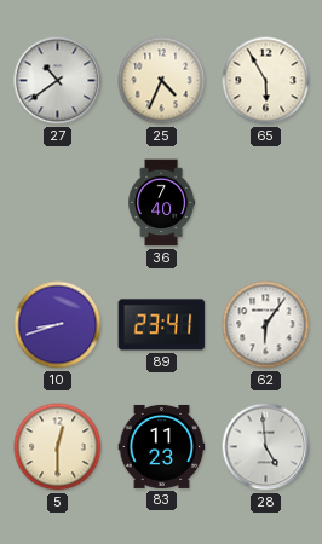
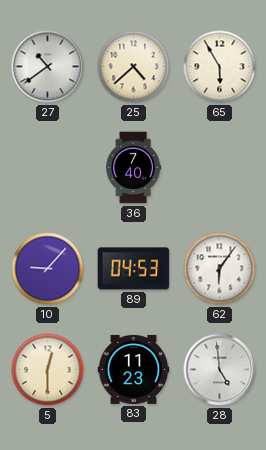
25: 4:34 -> 4:38 (134, 67)
10: 8:42 -> 9:07 (48, 269)
89: 23:41 -> 04:53 (134, 269)
